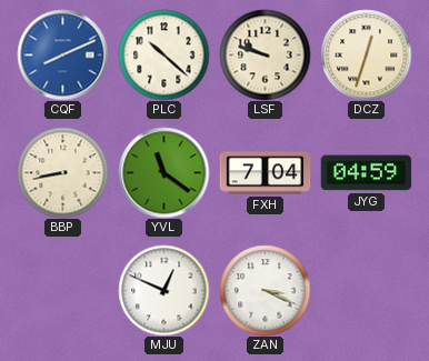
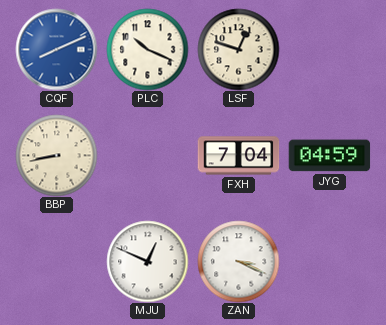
PLC: 10:22 -> 10:19 (147, 49)
LSF: 9:48 -> 12:48 (238, 49)
DCZ: 12:33 -> none (366, 54)
YVL: 11:21 -> none (163, 172)
